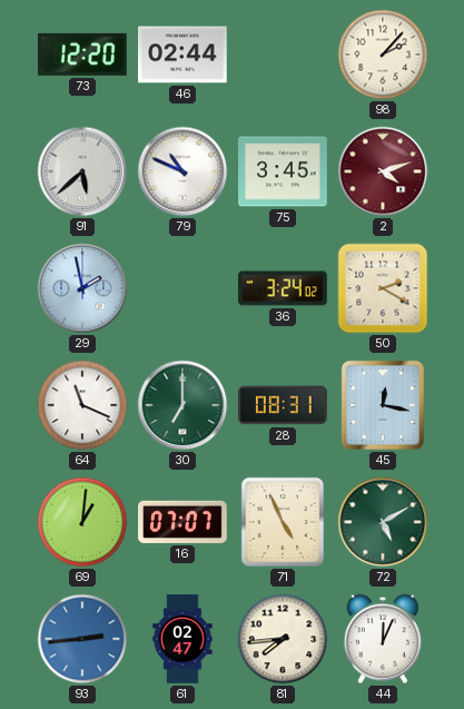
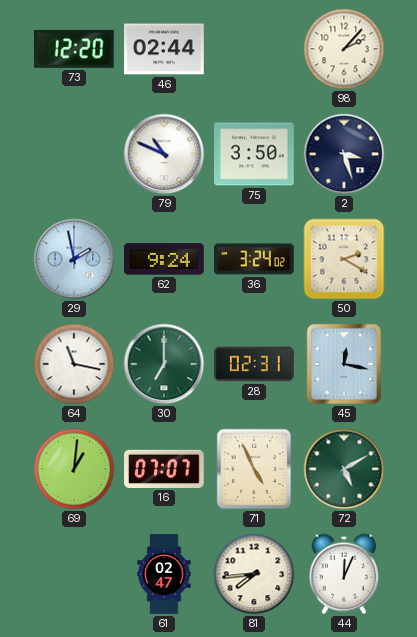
91: 5:38 -> none (82, 171)
75: 3:45 -> 3:50 (254, 154)
2: 4:12 -> 3:27 (344, 154)
2 dial: burgundy -> navy (344, 154)
62: none -> 9:24 (164, 259)
64: 11:19 -> 11:17 (74, 364)
28: 08:31 -> 02:31 (255, 364)
93: 2:44 -> none (82, 639)
